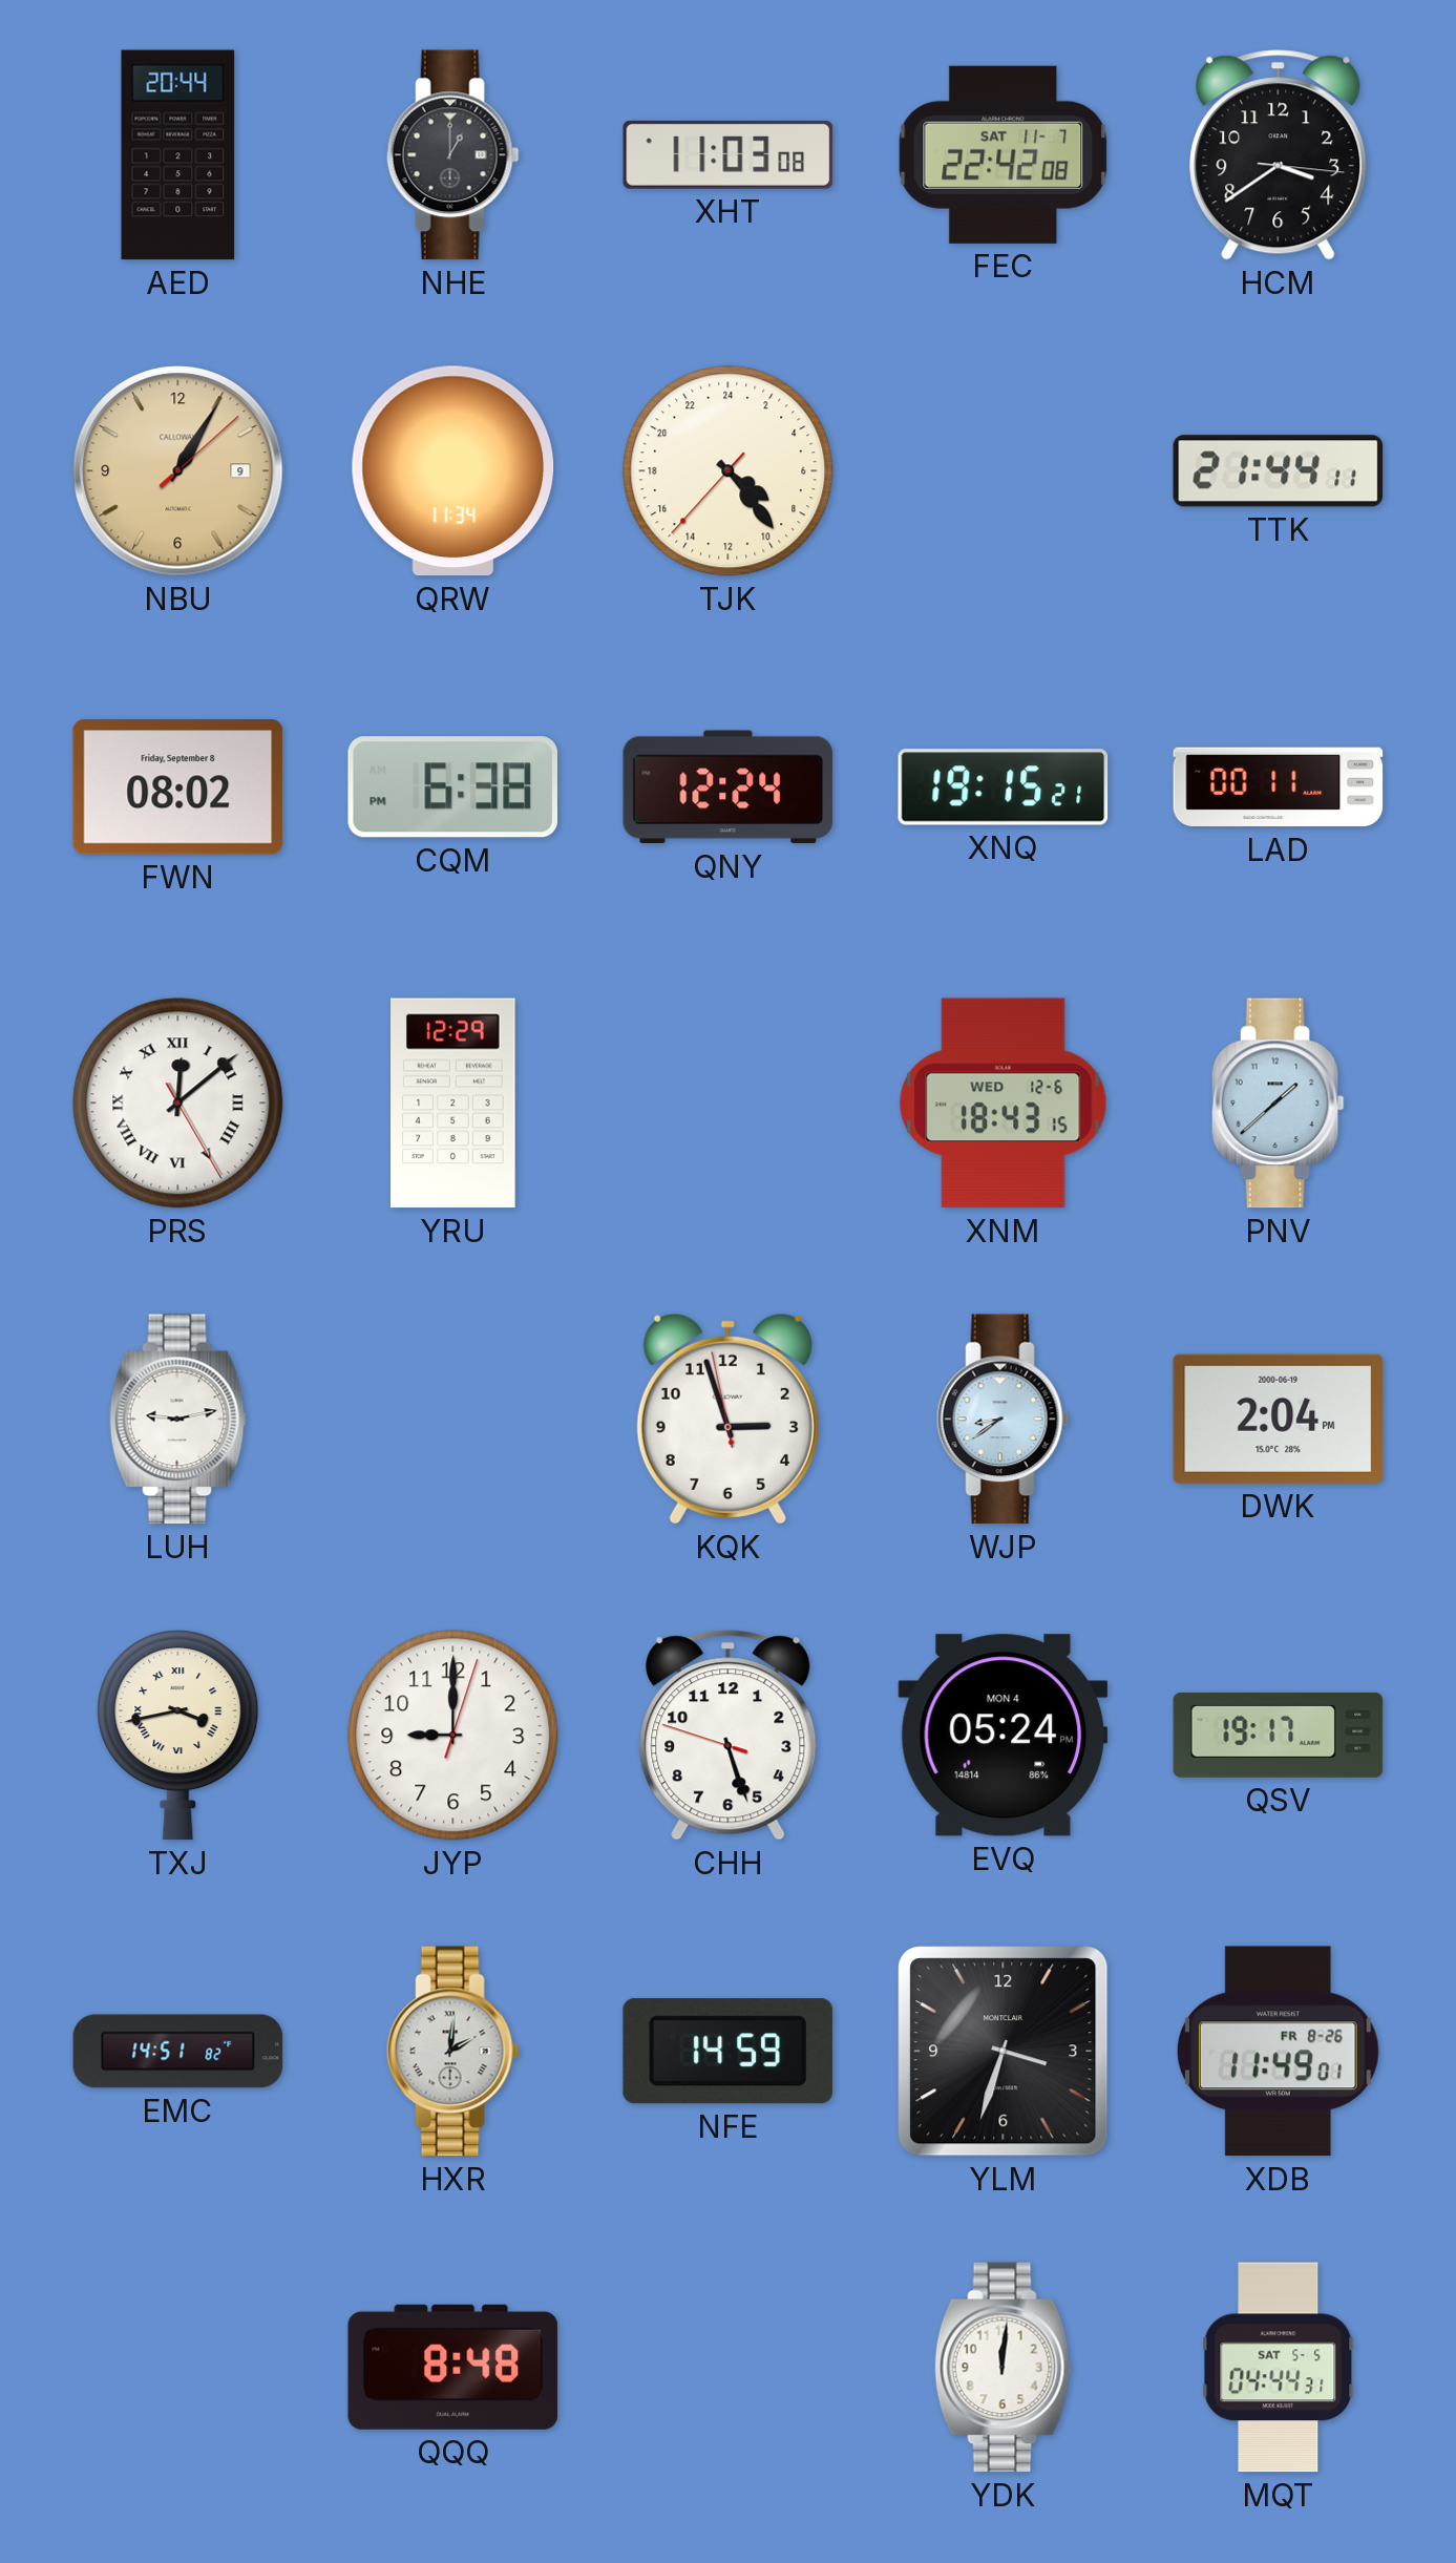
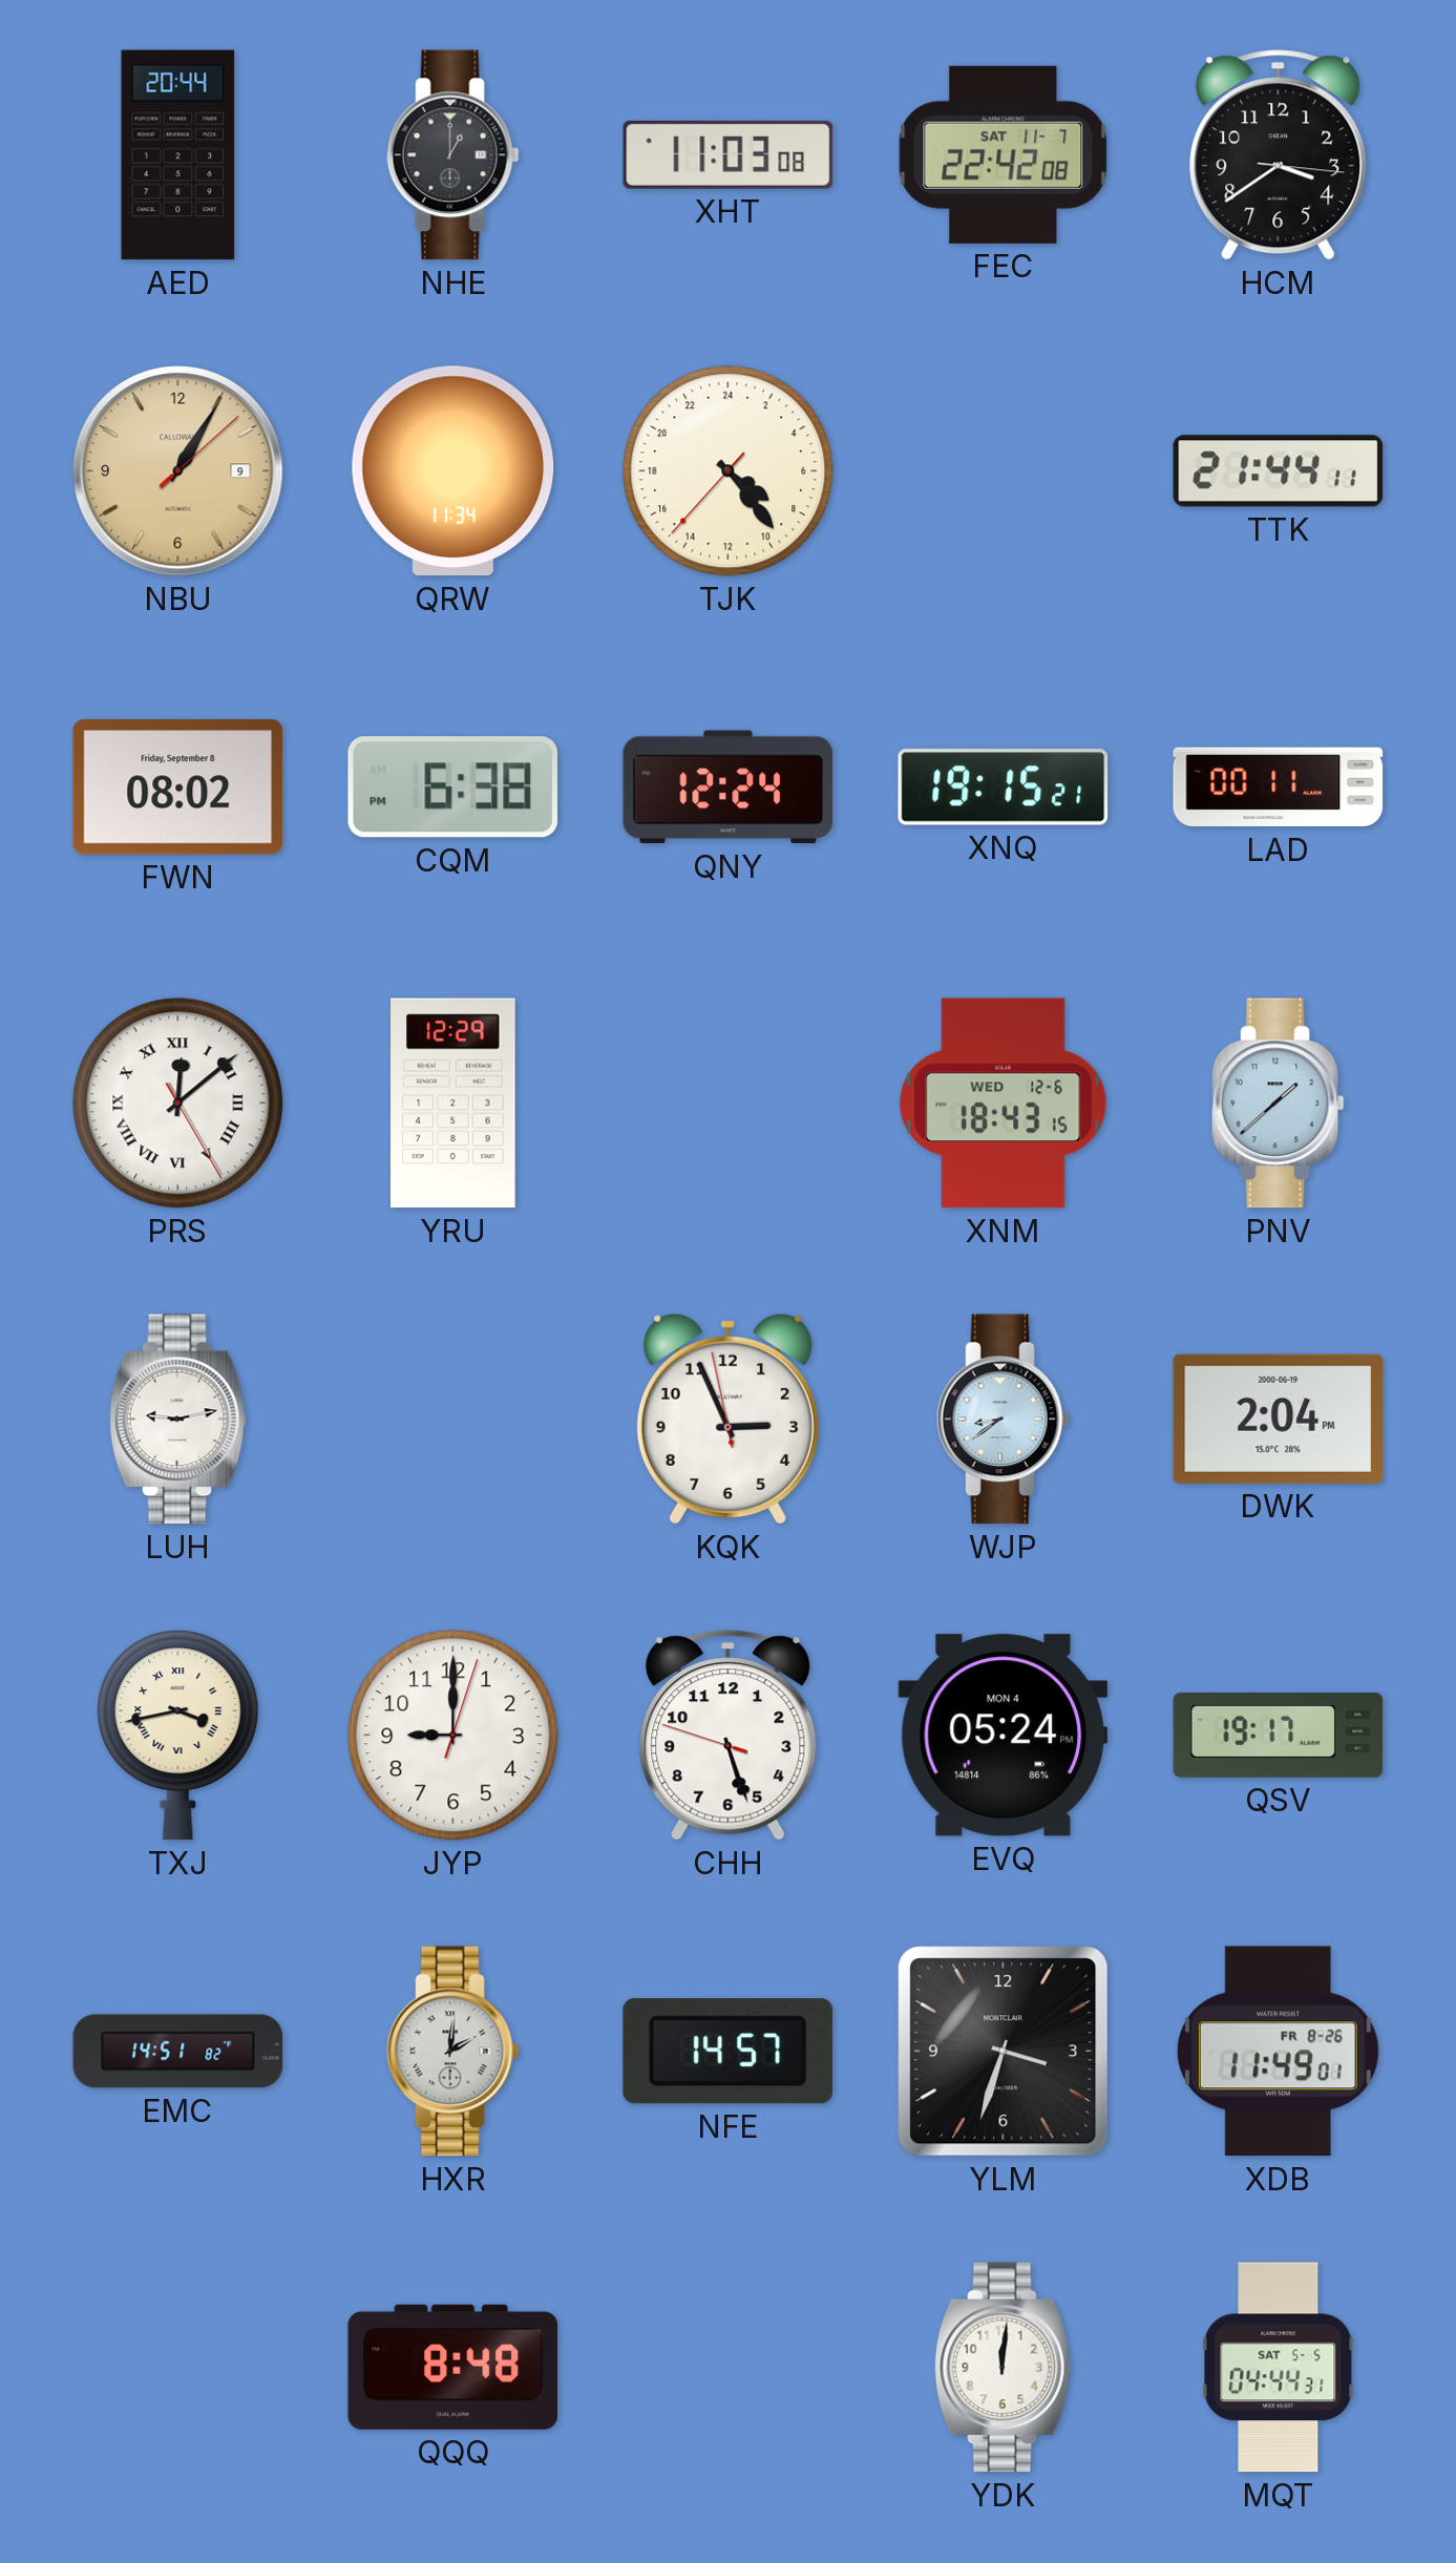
KQK: 2:56 -> 2:55 (727, 1419)
NFE: 14:59 -> 14:57 (727, 2052)
